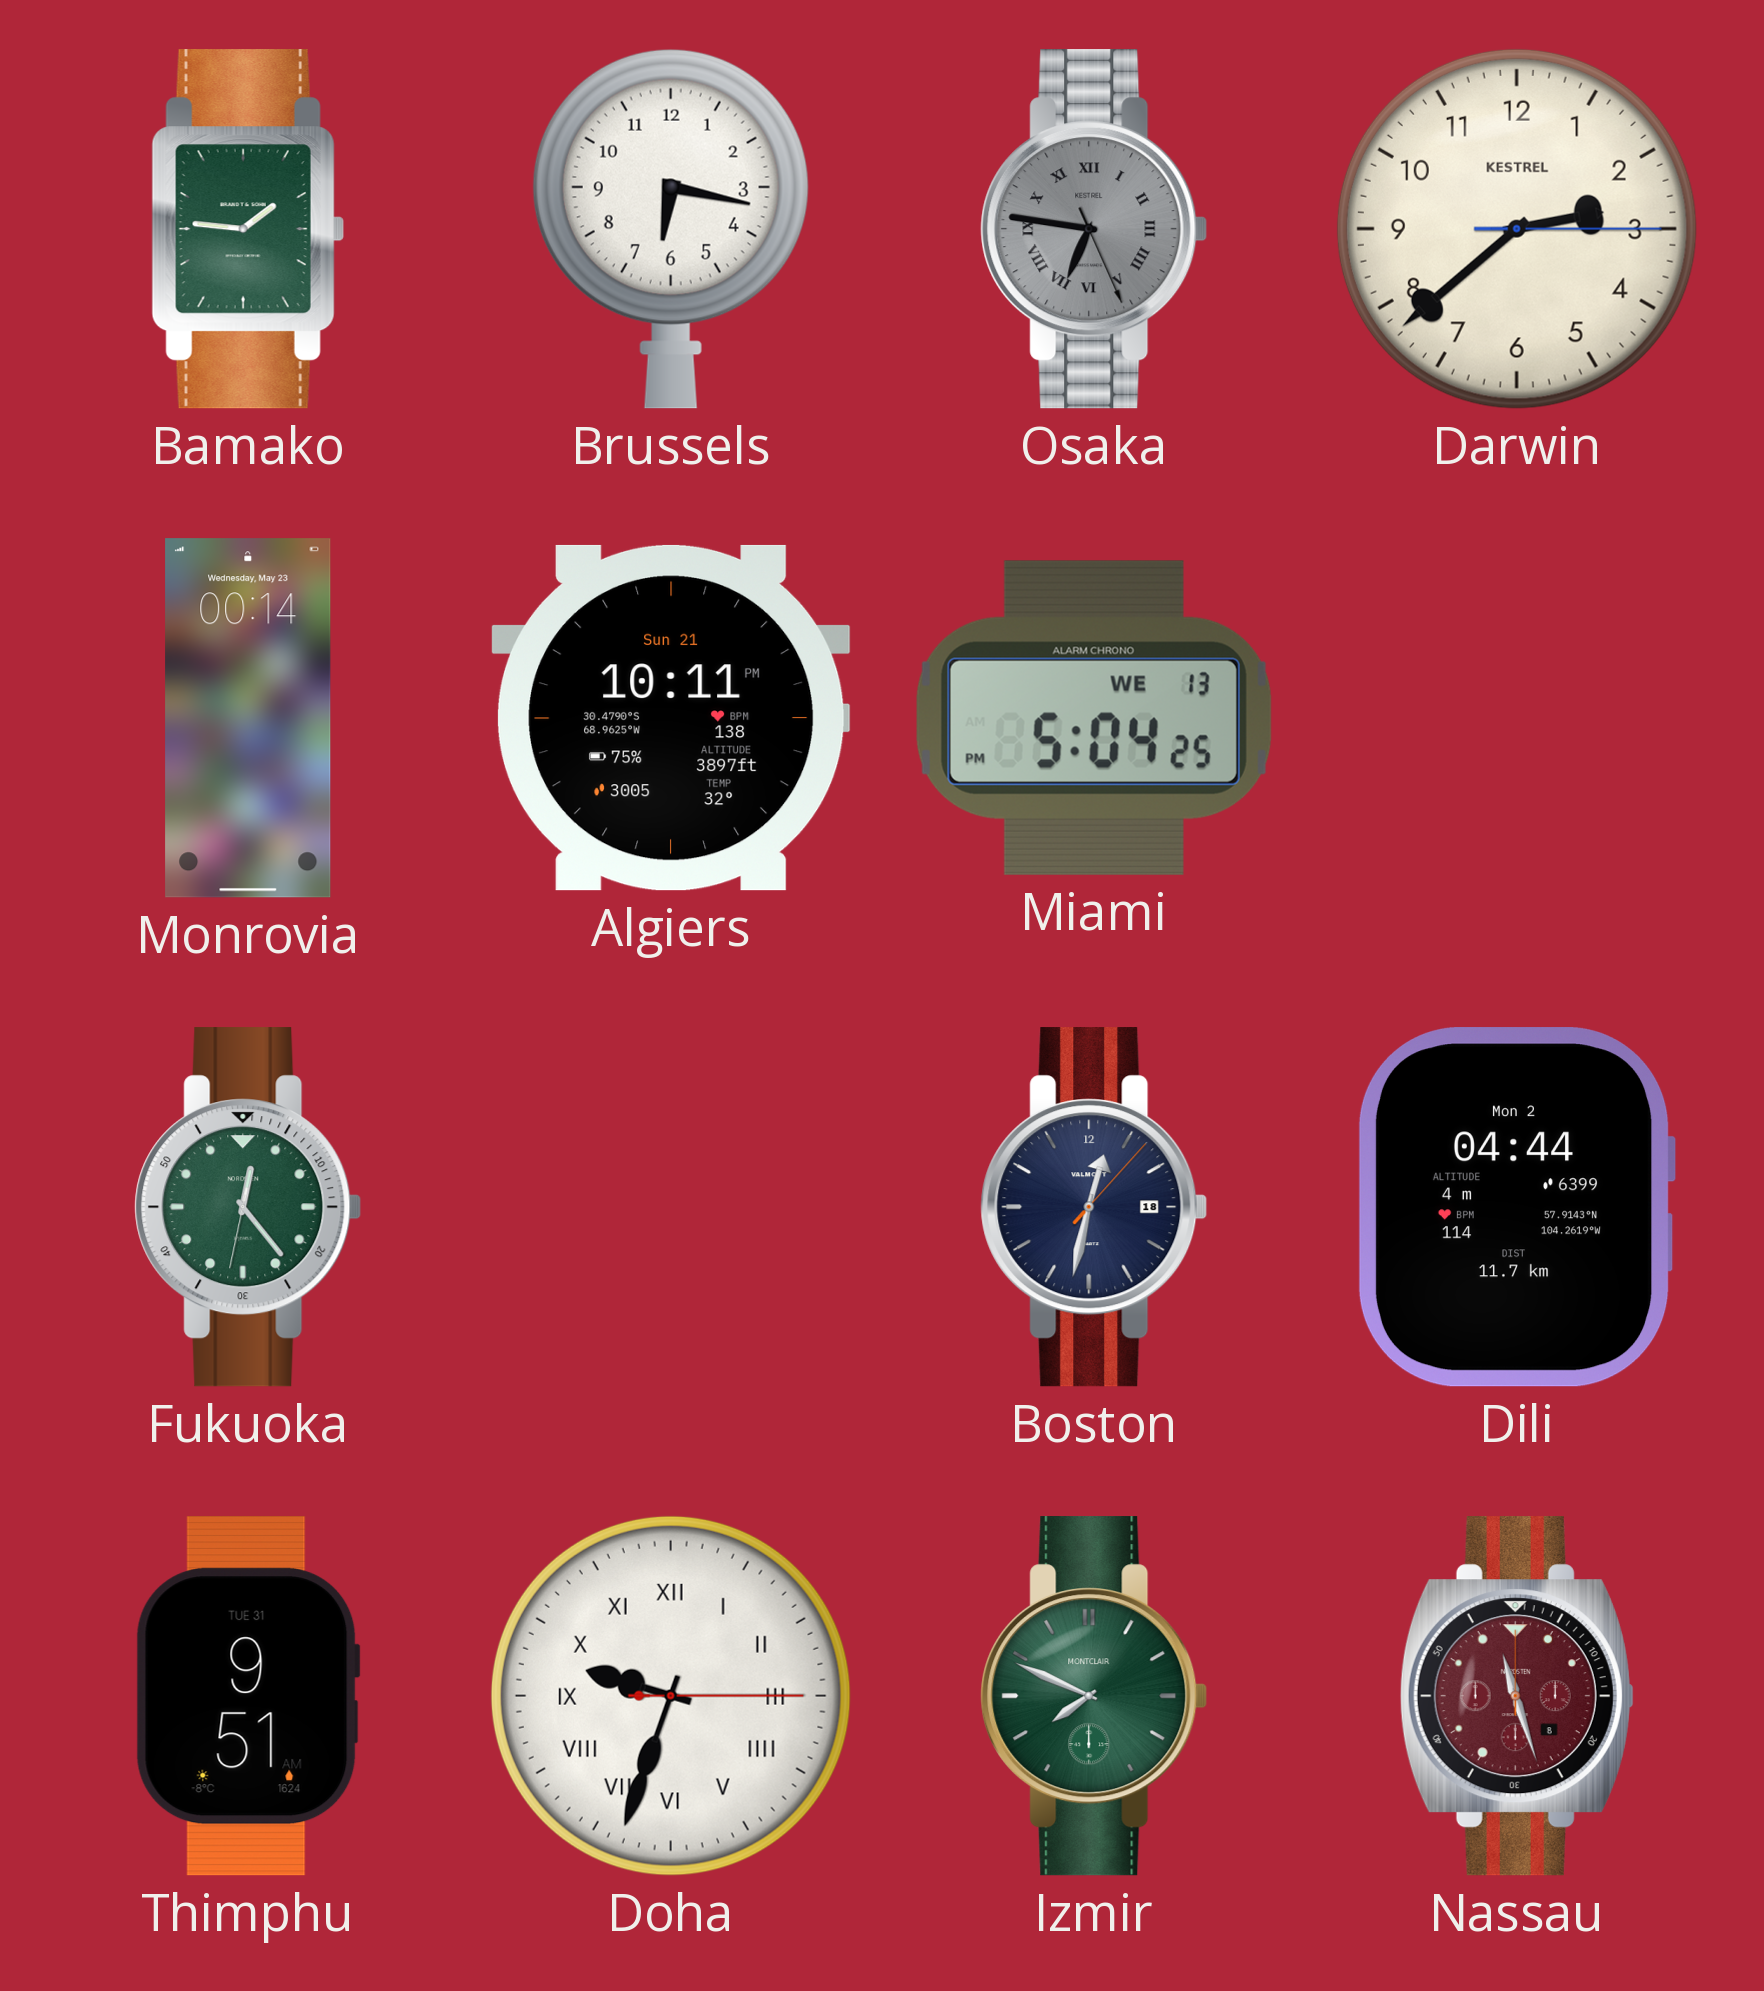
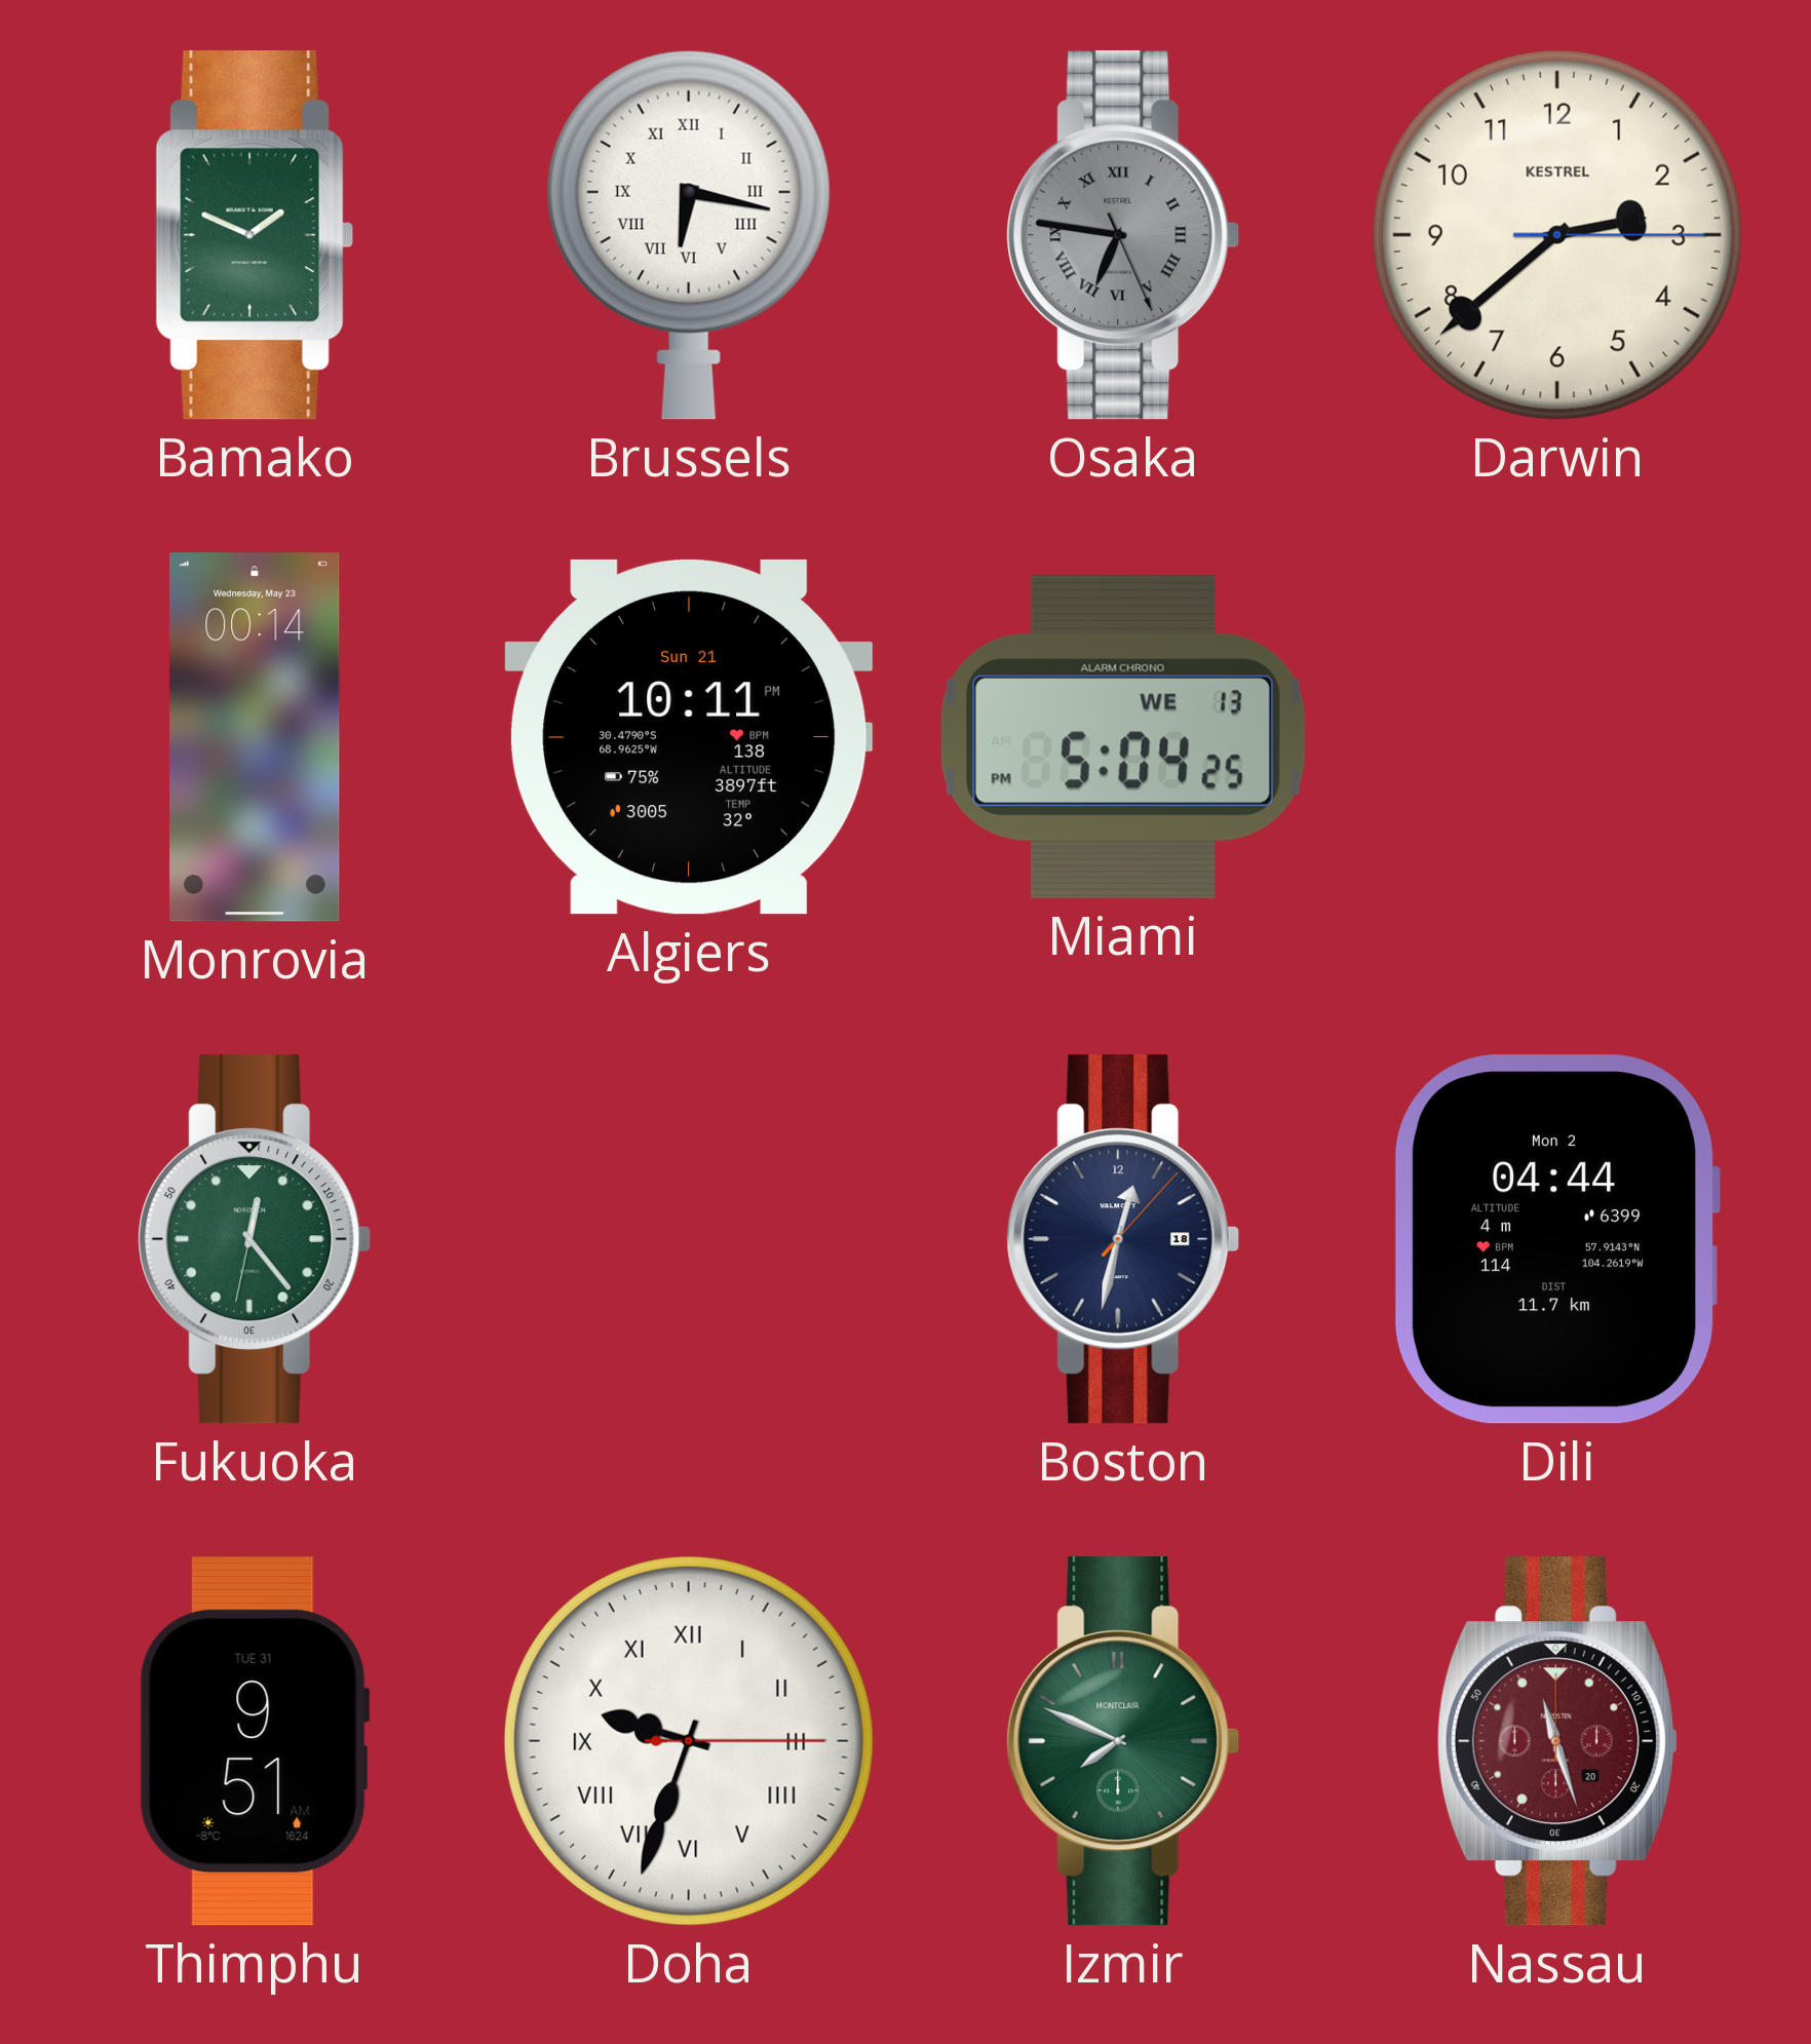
Bamako: 1:46 -> 1:49 (255, 235)
Brussels numerals: Arabic -> Roman (689, 235)
Nassau date: 8 -> 20 (1557, 1741)
